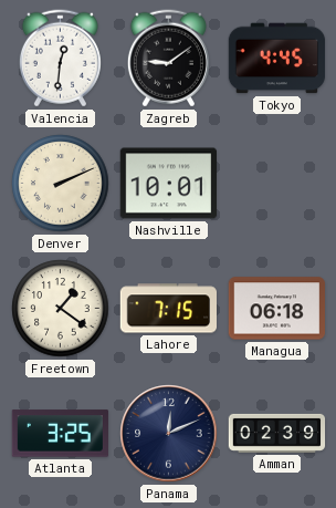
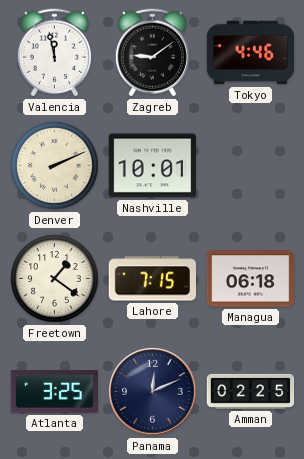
Valencia: 12:31 -> 11:58 (54, 53)
Tokyo: 4:45 -> 4:46 (251, 53)
Amman: 02:39 -> 02:25 (251, 391)
